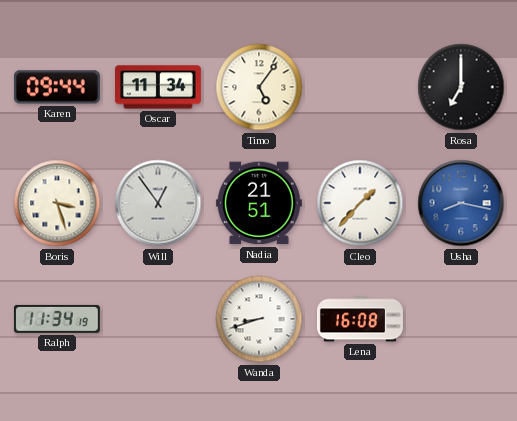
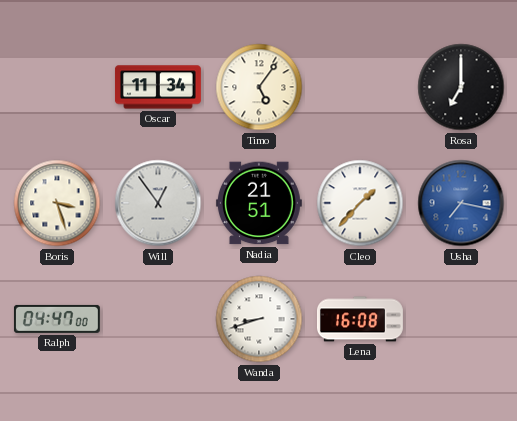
Karen: 09:44 -> none (57, 87)
Usha: 8:17 -> 7:17 (461, 203)
Ralph: 11:34 -> 04:47 (57, 319)
